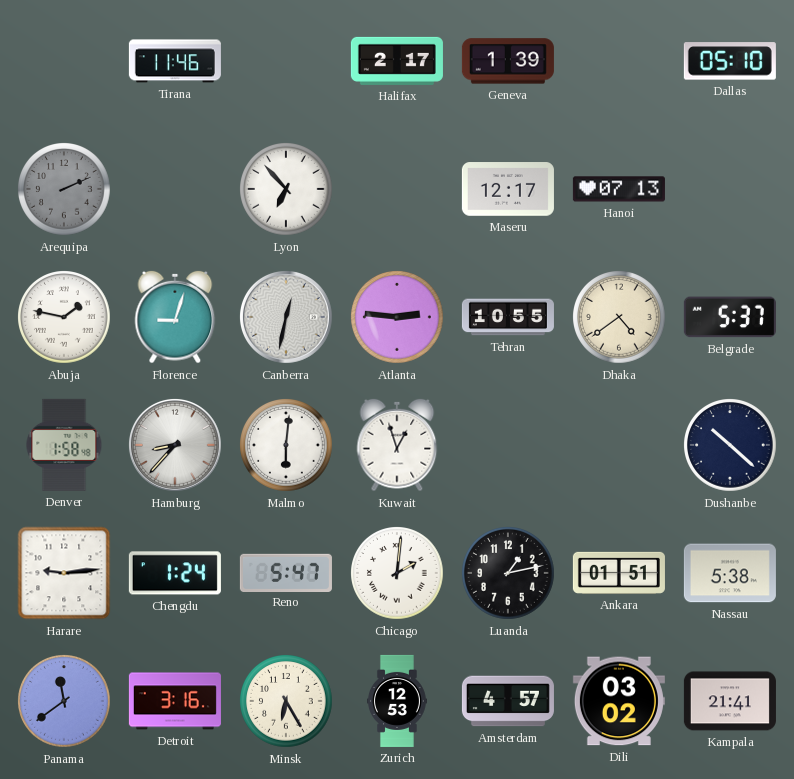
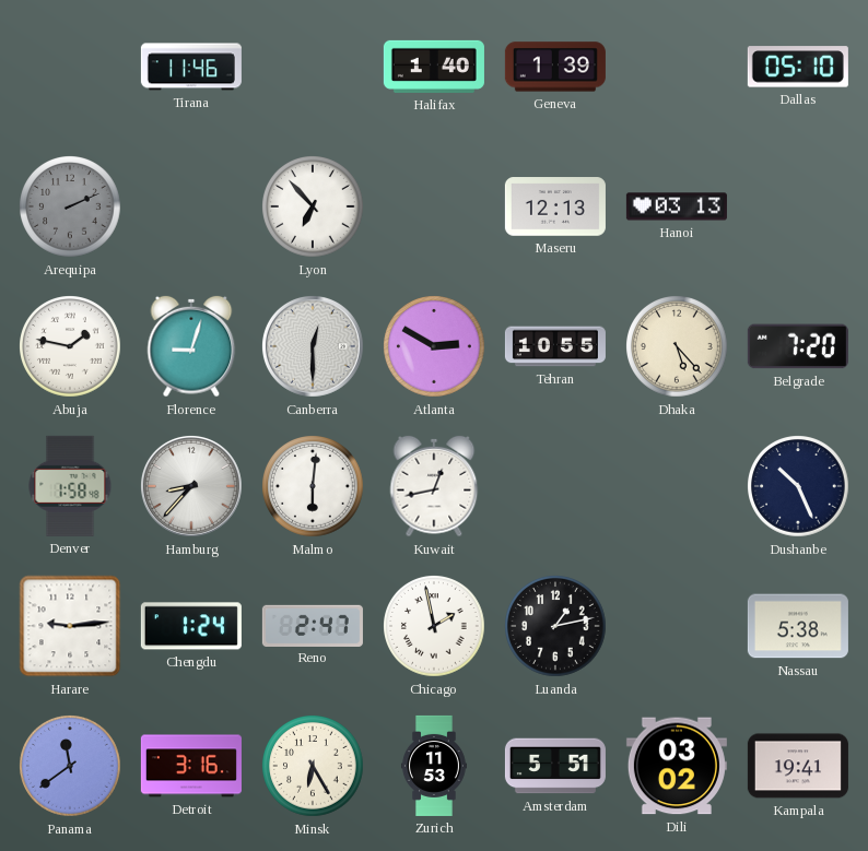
Halifax: 2:17 -> 1:40 (434, 67)
Maseru: 12:17 -> 12:13 (555, 206)
Hanoi: 07:13 -> 03:13 (677, 206)
Canberra: 12:32 -> 12:30 (313, 346)
Atlanta: 2:46 -> 2:50 (435, 347)
Dhaka: 4:39 -> 5:23 (678, 347)
Belgrade: 5:37 -> 7:20 (798, 346)
Kuwait: 12:57 -> 12:43 (434, 486)
Dushanbe: 10:22 -> 10:26 (799, 487)
Reno: 5:47 -> 2:47 (313, 625)
Chicago: 2:01 -> 1:58 (435, 627)
Ankara: 01:51 -> none (619, 573)
Zurich: 12:53 -> 11:53 (435, 766)
Amsterdam: 4:57 -> 5:51 (555, 766)
Kampala: 21:41 -> 19:41 (798, 766)
